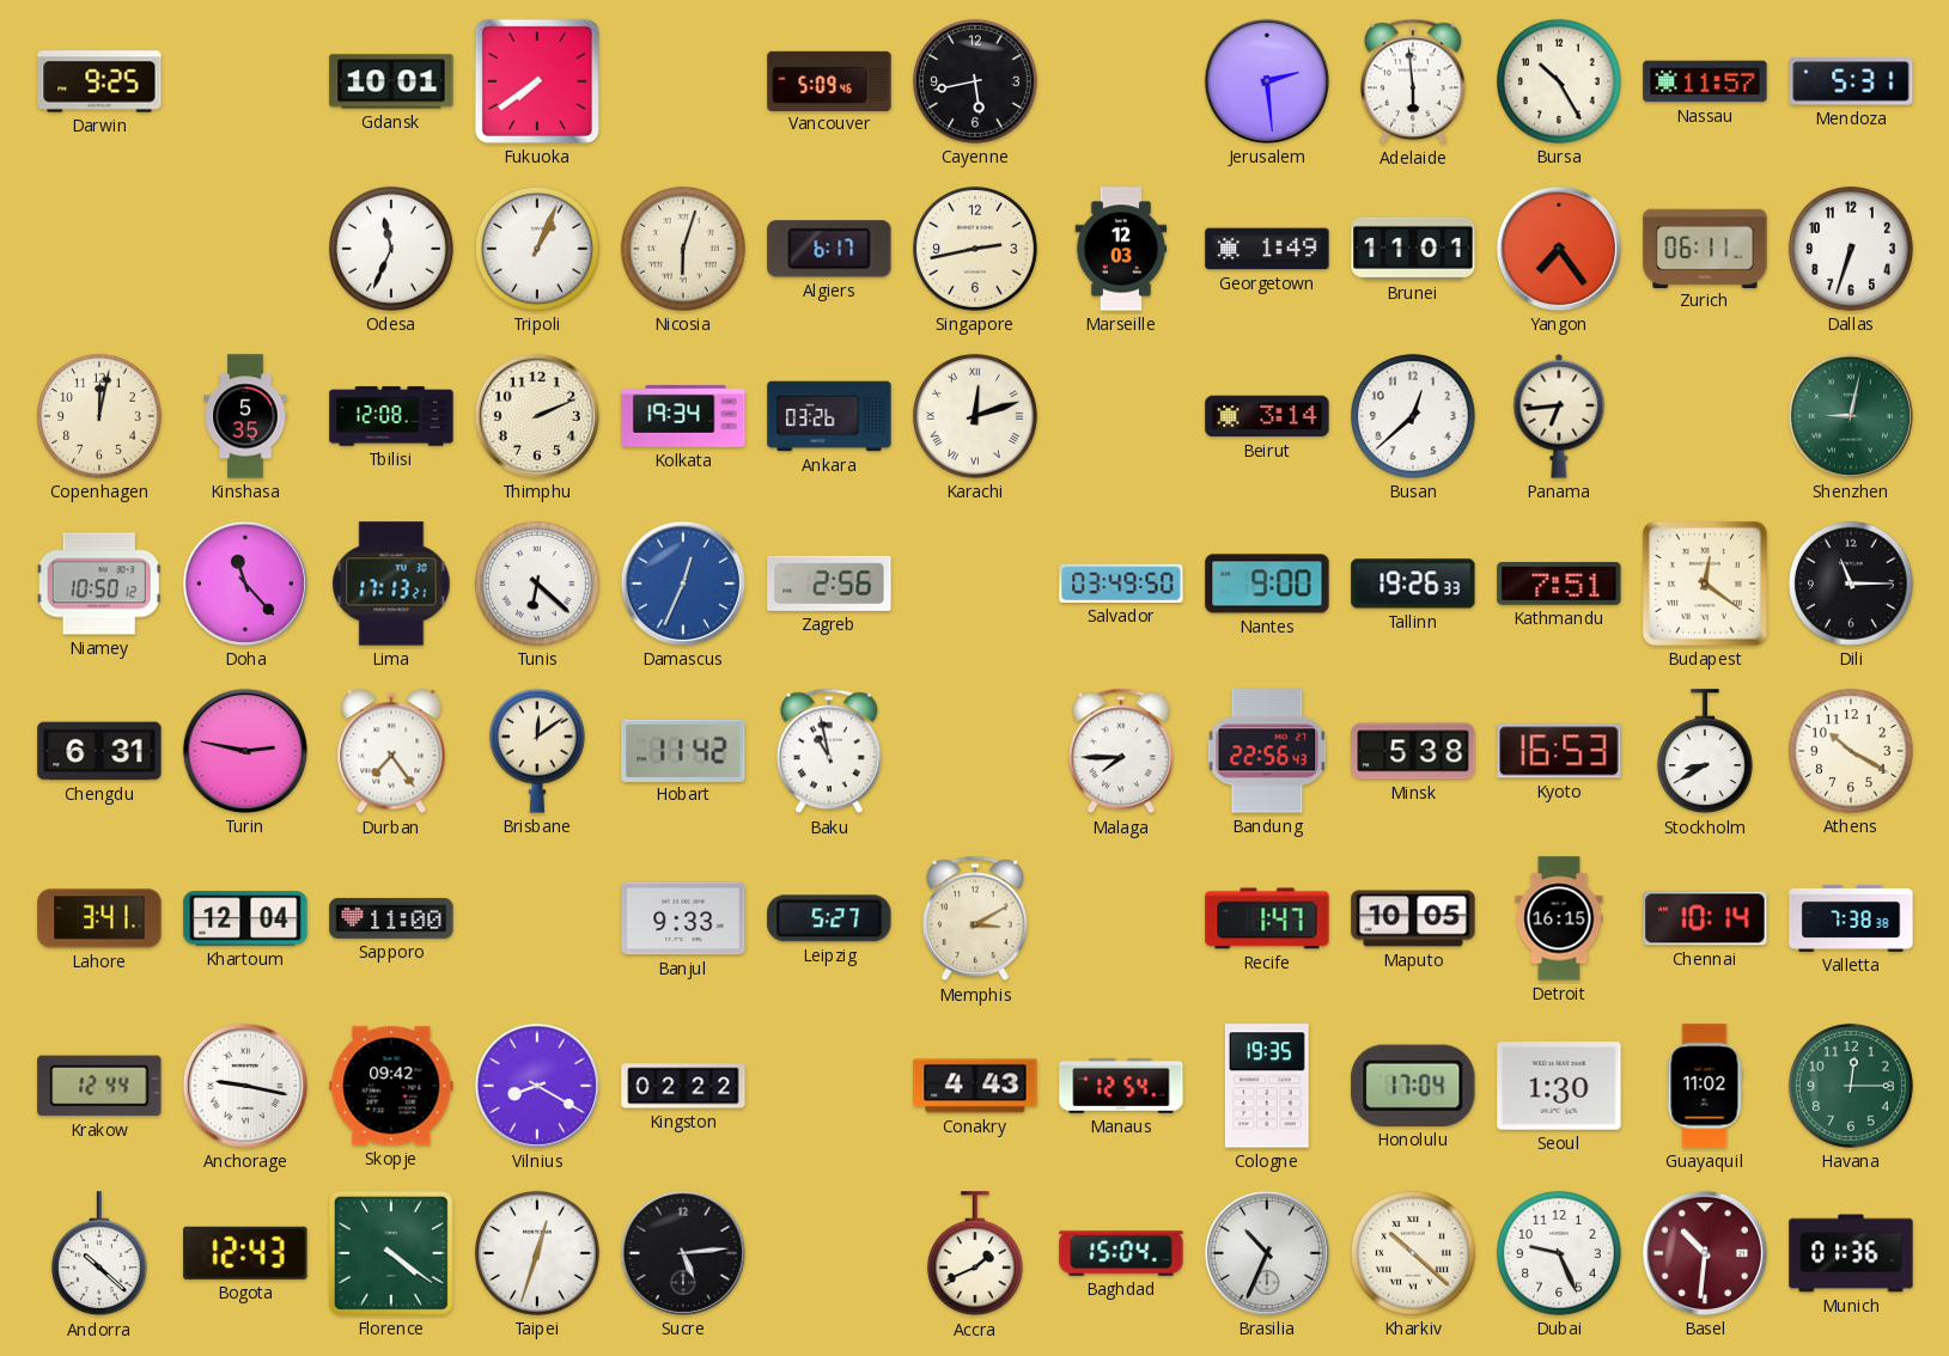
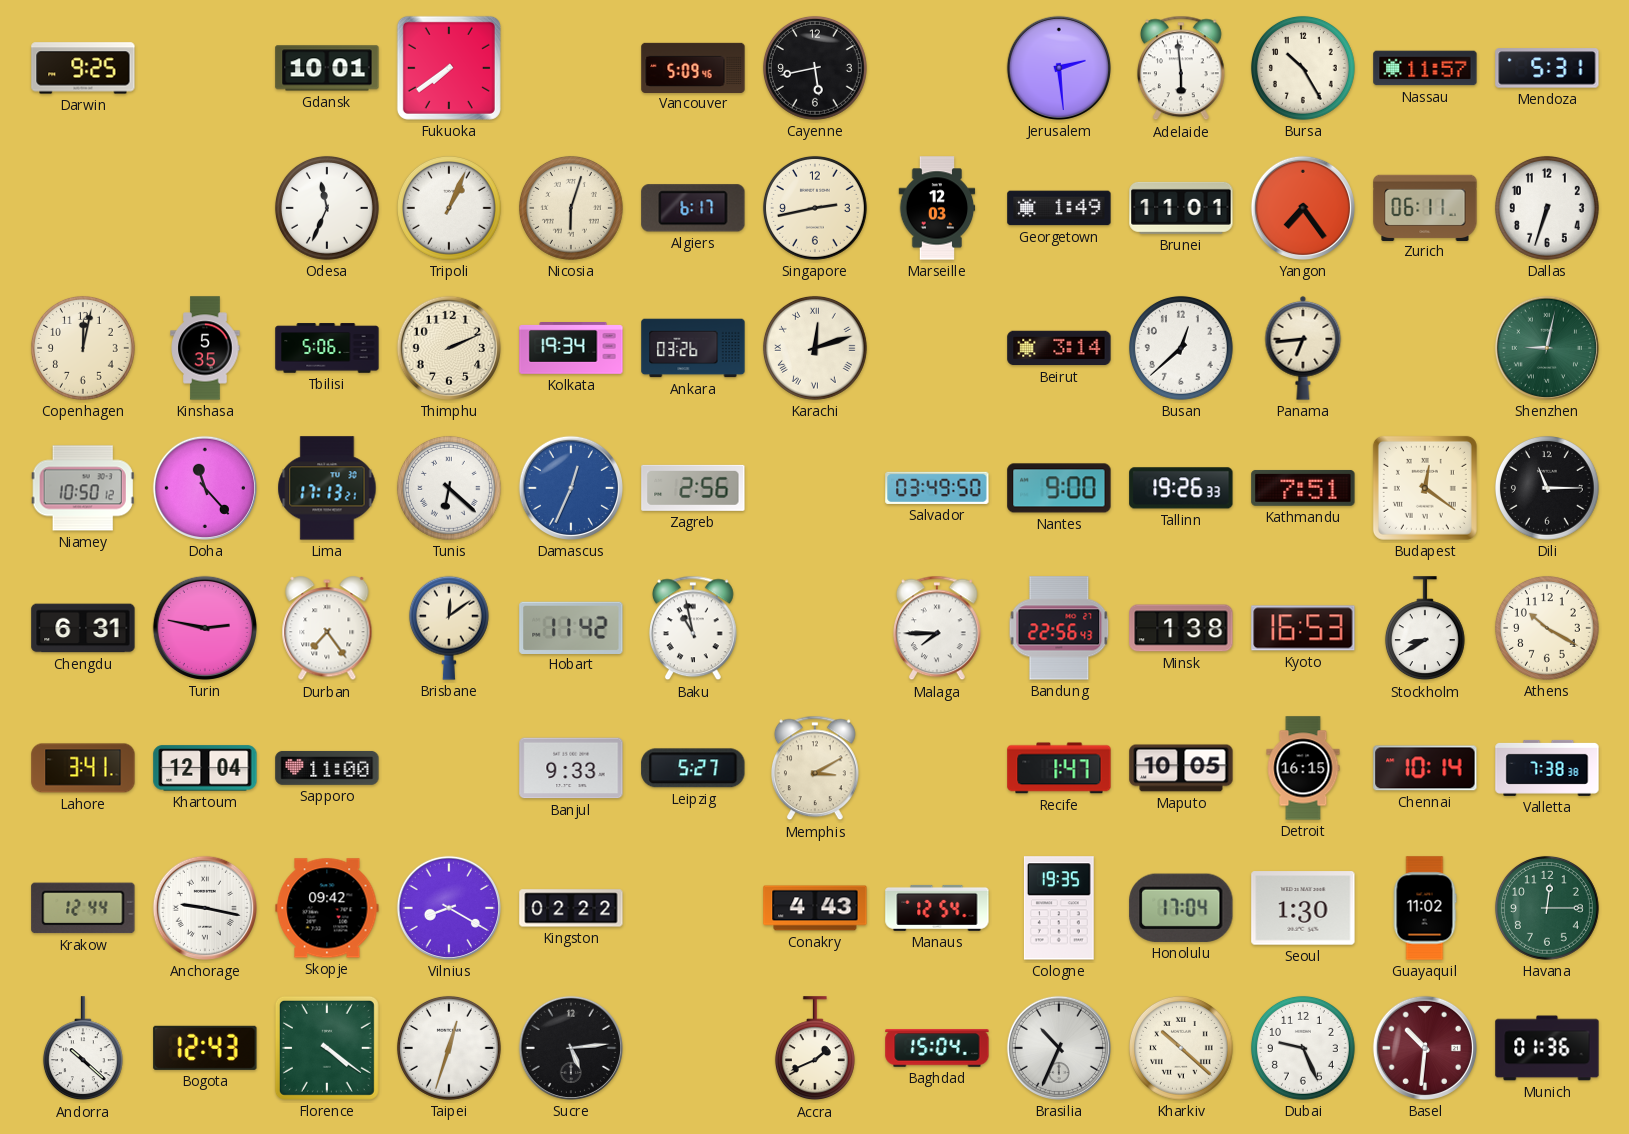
Tbilisi: 12:08 -> 5:06 (327, 348)
Minsk: 5:38 -> 1:38 (1181, 628)
